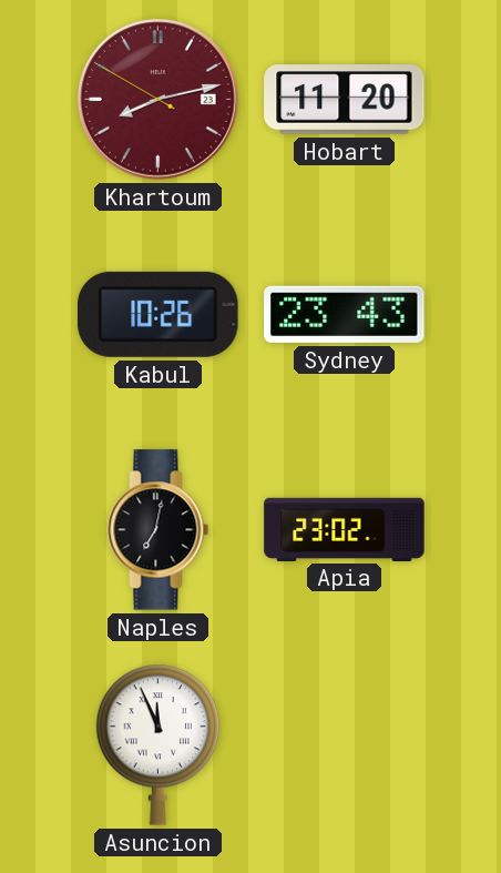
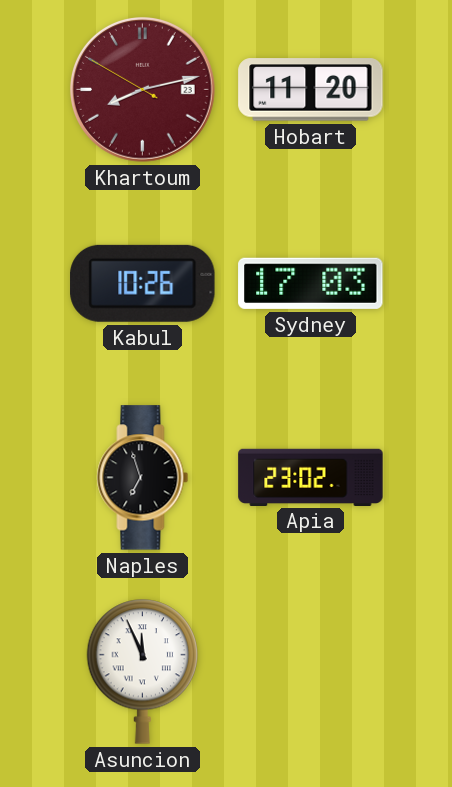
Sydney: 23:43 -> 17:03 (311, 283)
Naples: 7:02 -> 6:57 (143, 478)
